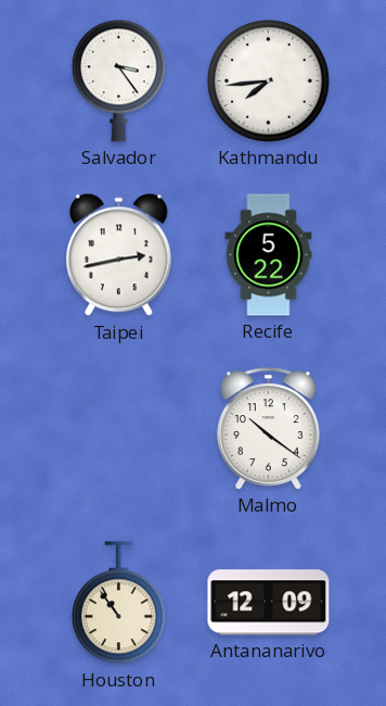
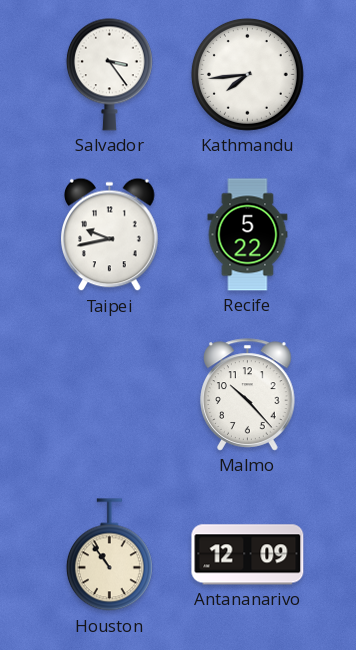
Taipei: 2:43 -> 9:43 (110, 235)
Malmo: 10:21 -> 10:23 (248, 395)
